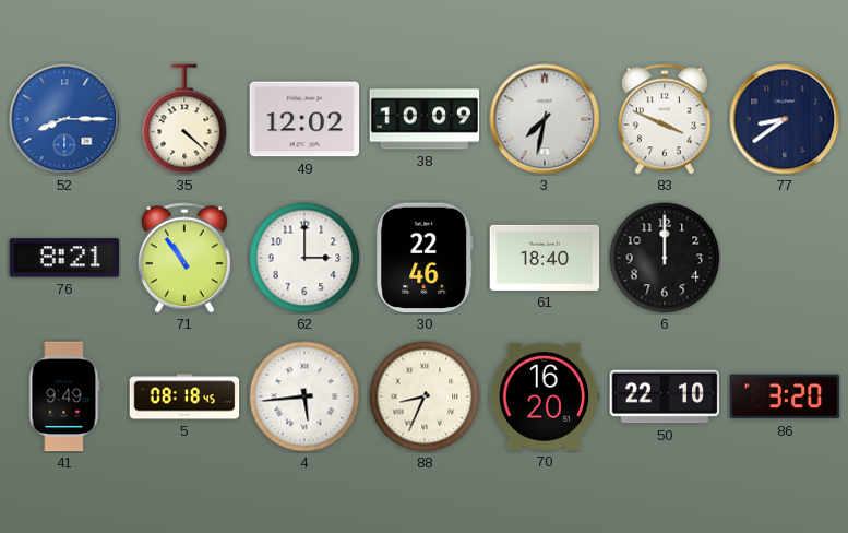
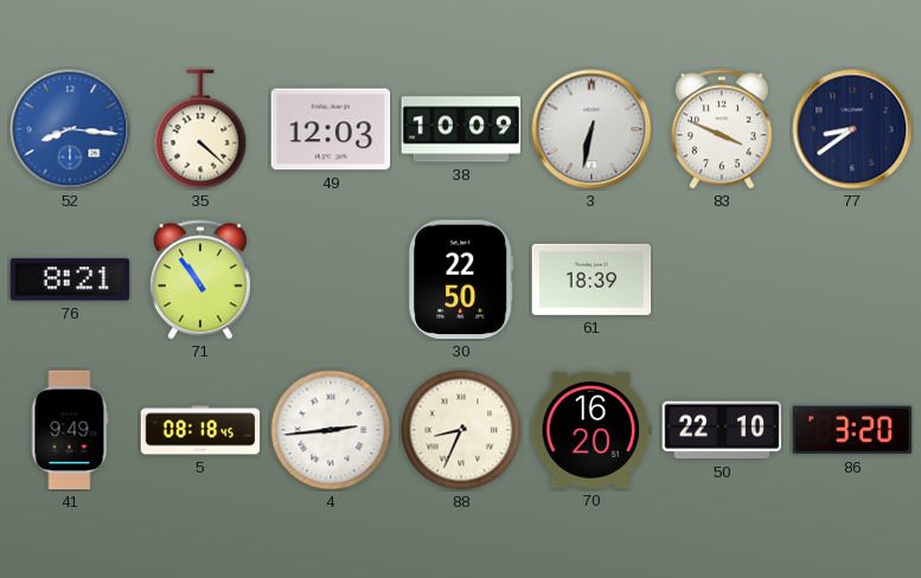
52: 8:15 -> 8:16 (70, 129)
49: 12:02 -> 12:03 (331, 129)
3: 7:32 -> 6:32 (591, 129)
62: 3:00 -> none (304, 258)
30: 22:46 -> 22:50 (461, 280)
61: 18:40 -> 18:39 (591, 280)
6: 12:00 -> none (665, 258)
4: 5:44 -> 2:44 (331, 430)
